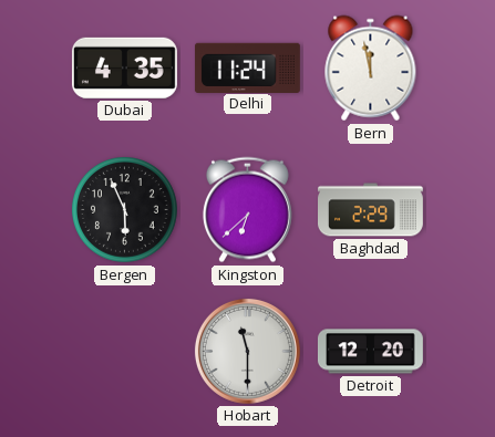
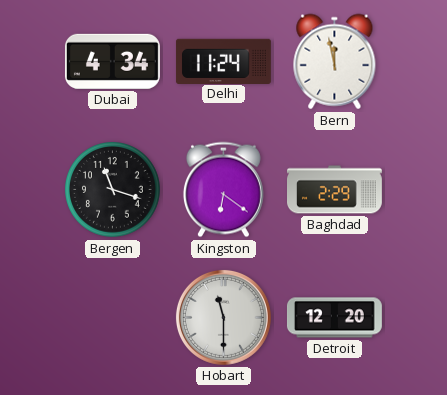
Dubai: 4:35 -> 4:34 (112, 61)
Bergen: 5:56 -> 11:18 (113, 190)
Kingston: 6:38 -> 6:21 (223, 190)
